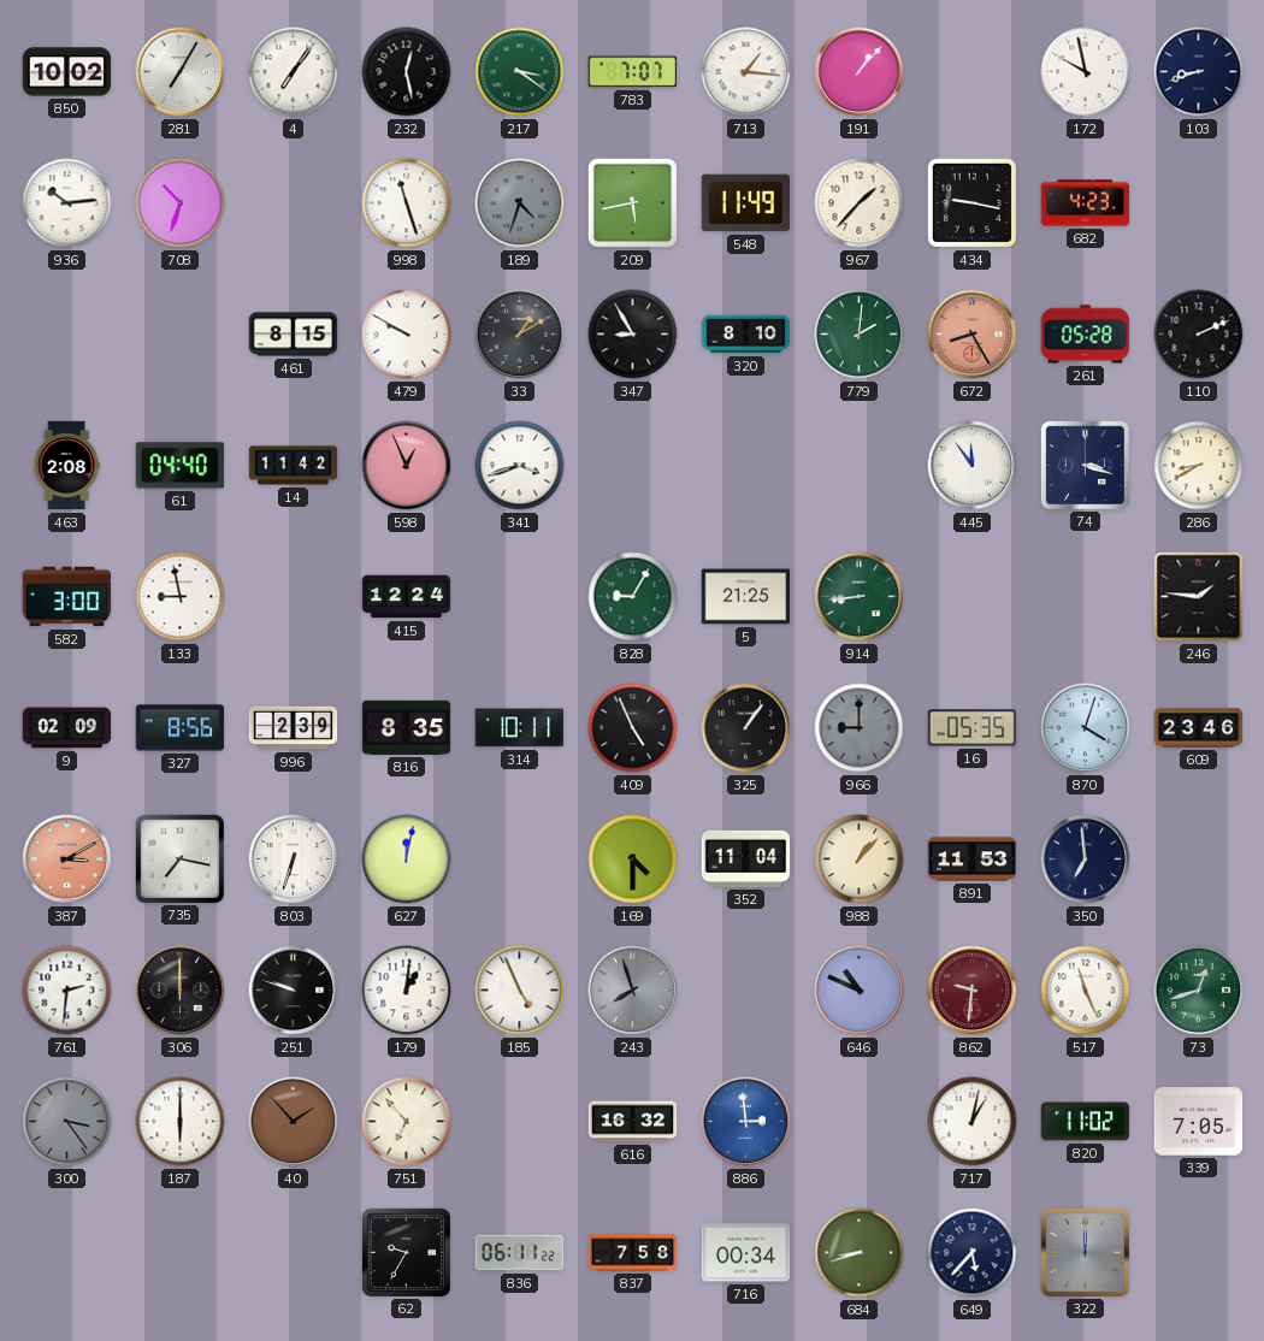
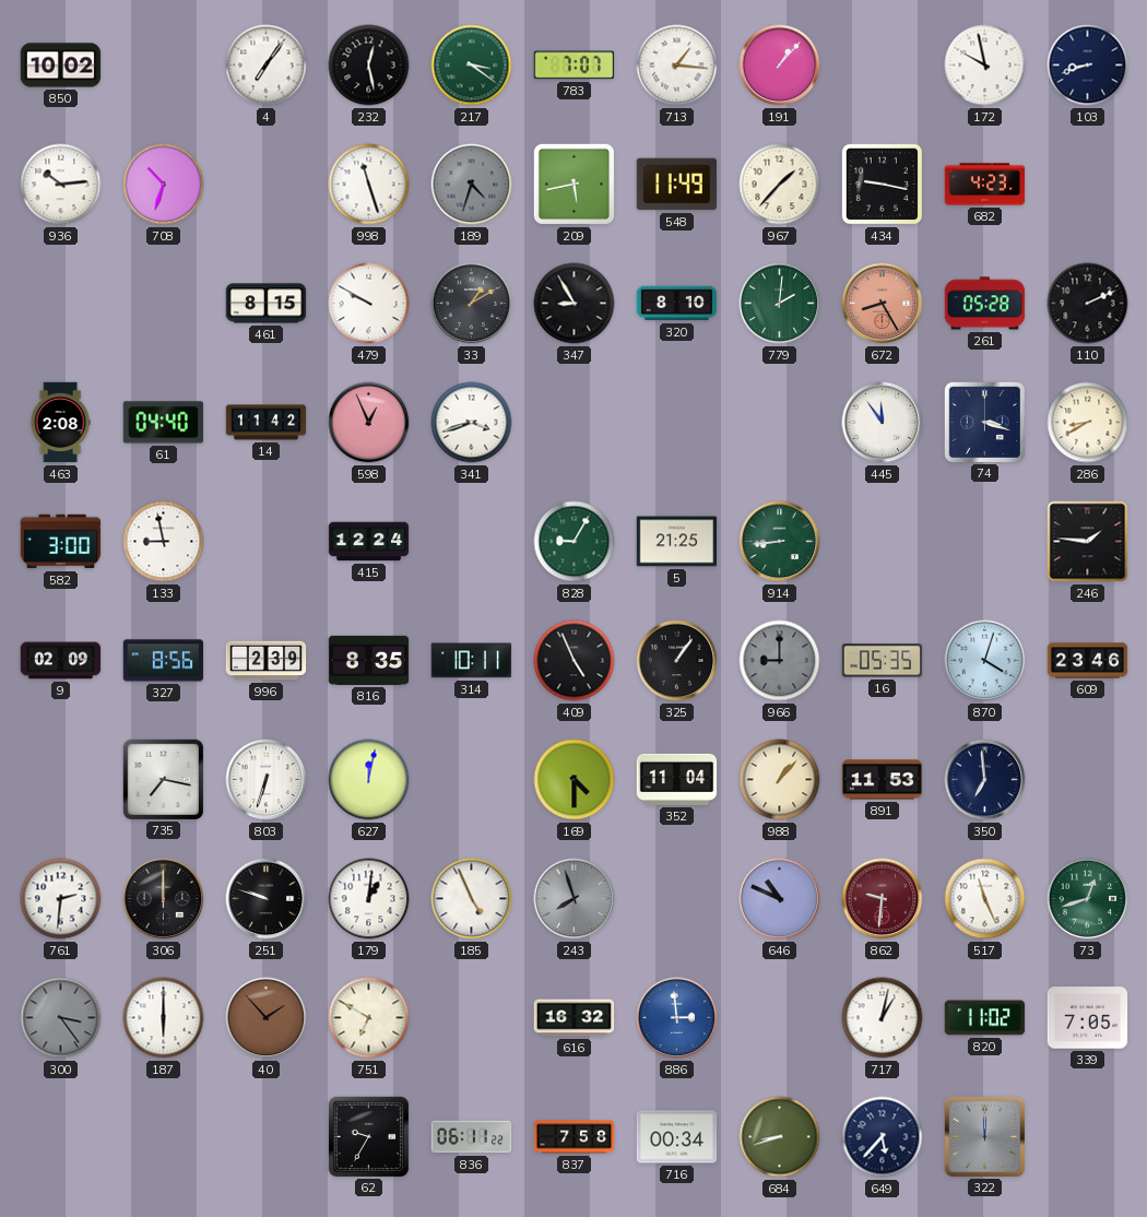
281: 7:05 -> none (181, 72)
387: 3:10 -> none (67, 859)
751: 6:53 -> 6:50 (369, 1018)
